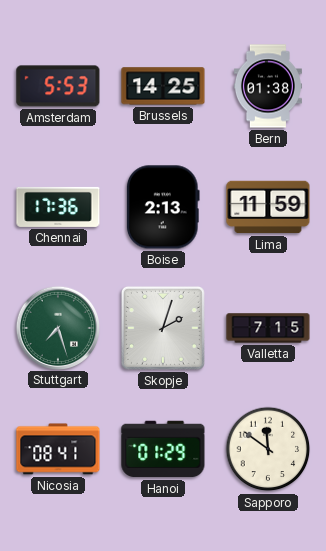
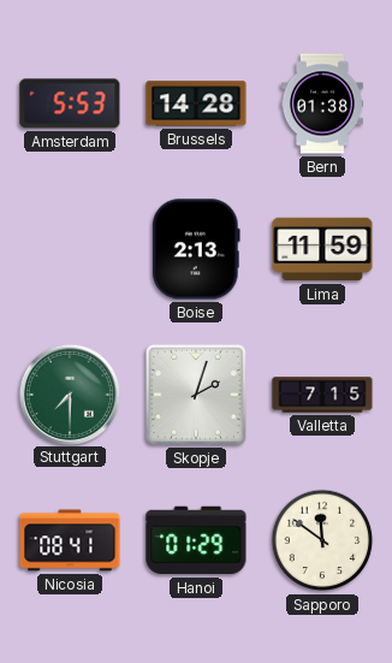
Brussels: 14:25 -> 14:28 (196, 103)
Chennai: 17:36 -> none (58, 207)
Stuttgart: 7:27 -> 7:30 (69, 393)
